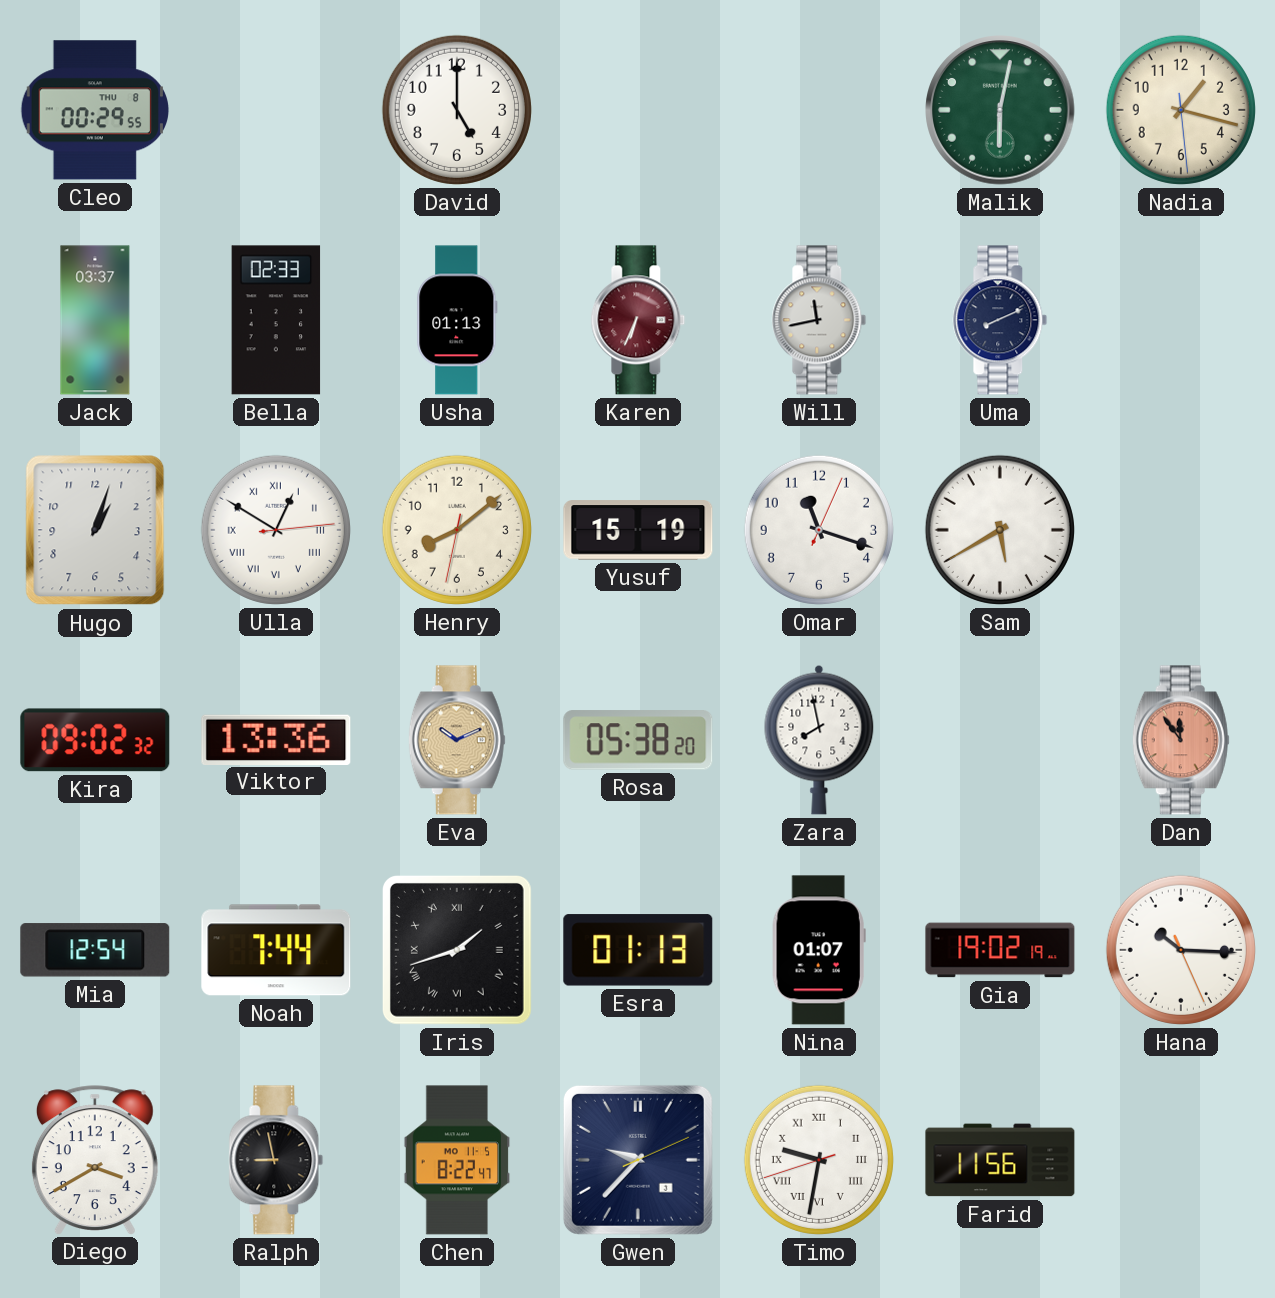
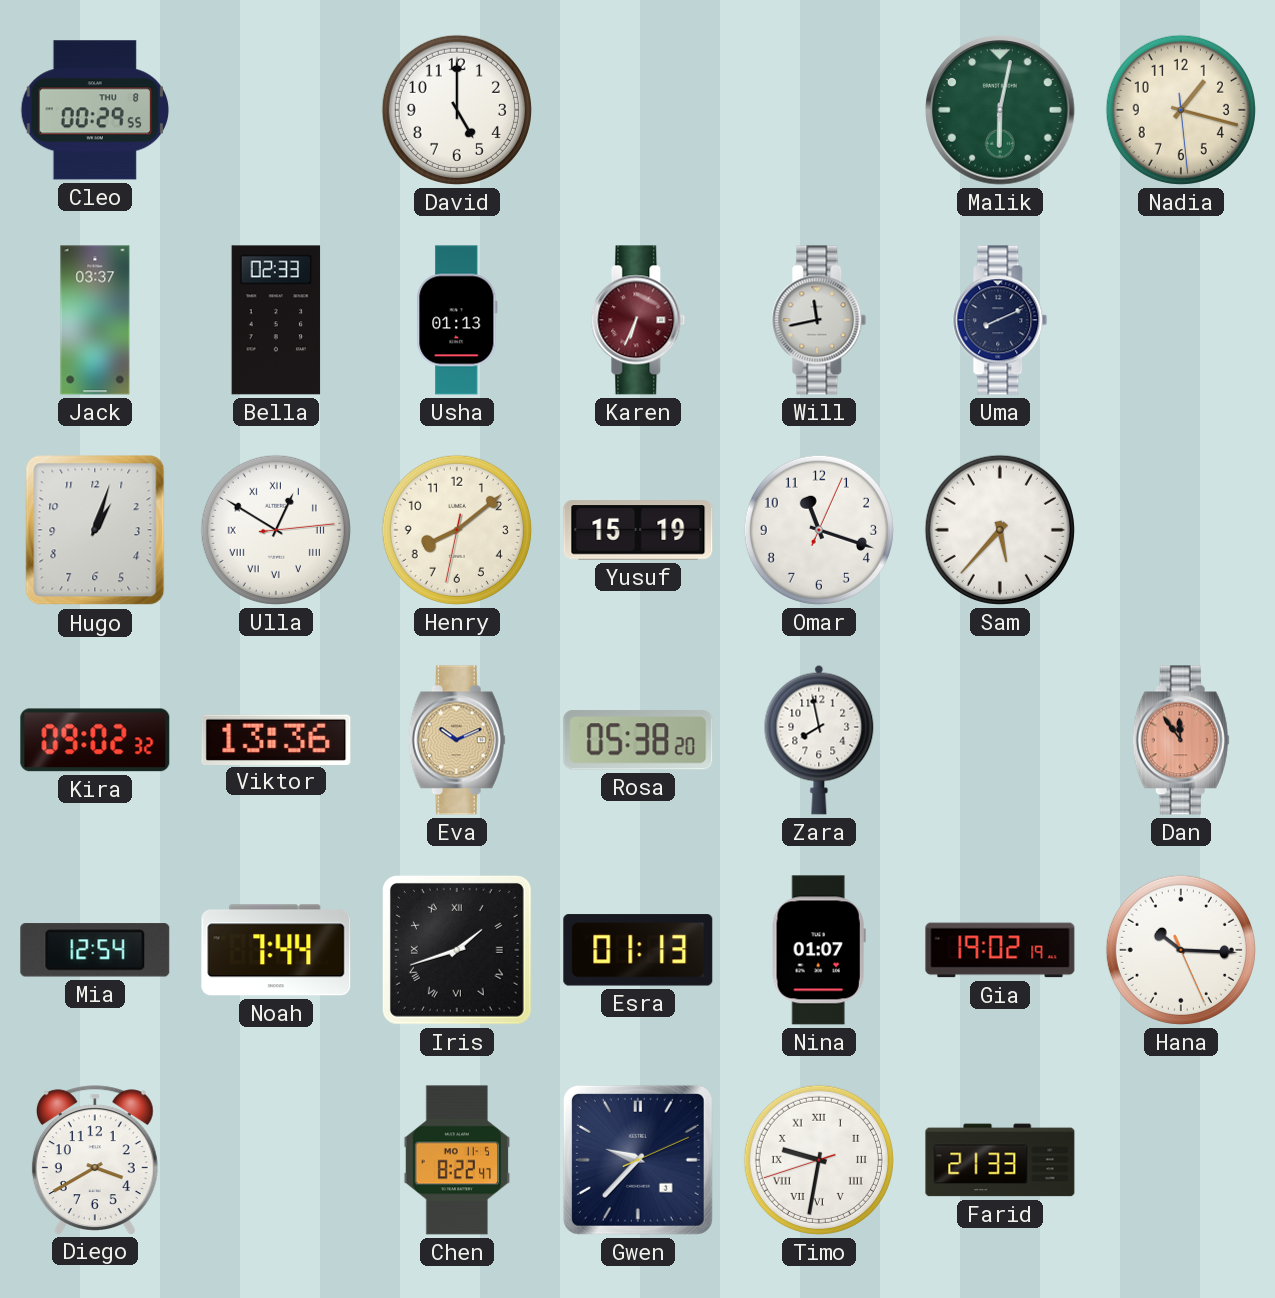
Sam: 5:40 -> 5:37 (1000, 530)
Ralph: 8:58 -> none (276, 1160)
Farid: 11:56 -> 21:33 (1000, 1160)
